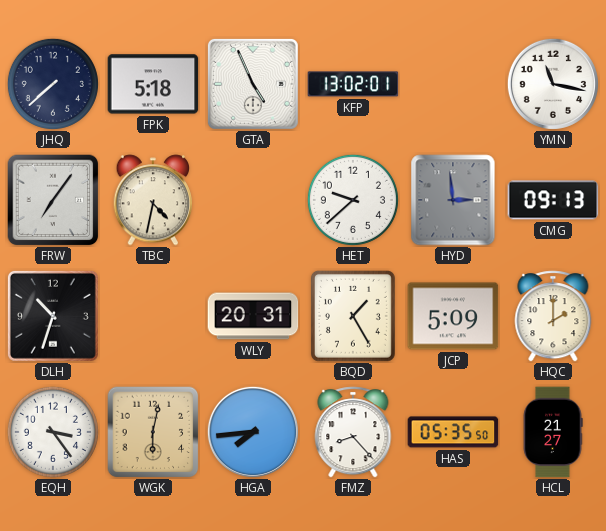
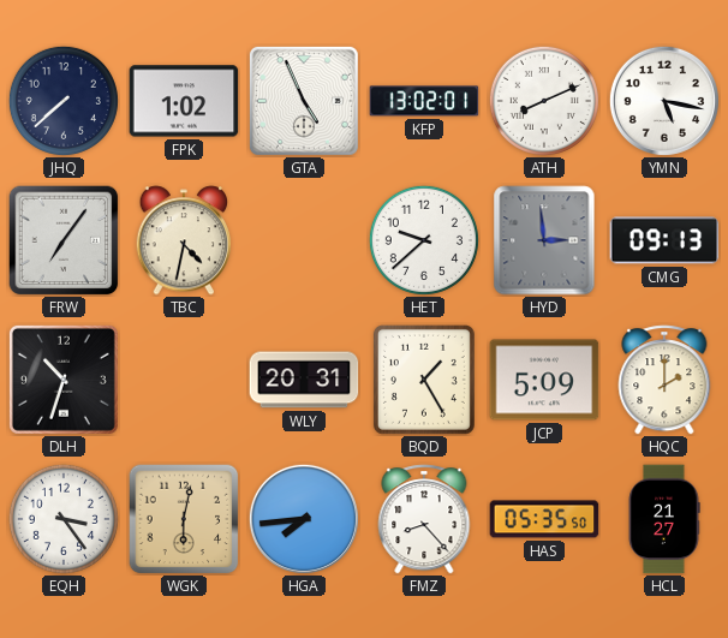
FPK: 5:18 -> 1:02 (184, 101)
ATH: none -> 8:11 (544, 101)
YMN: 11:17 -> 5:17 (664, 101)
